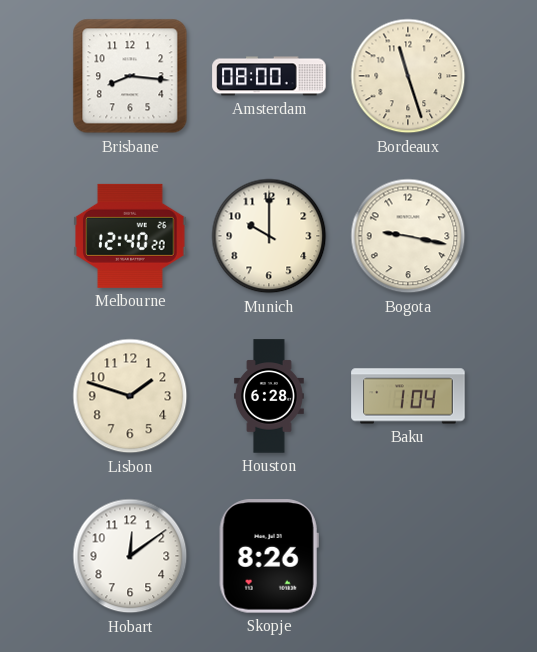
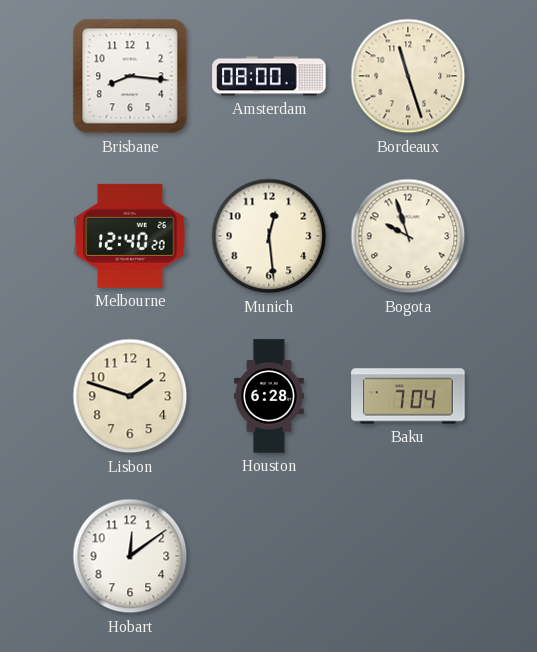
Munich: 10:00 -> 12:29 (269, 236)
Bogota: 9:17 -> 9:57 (408, 236)
Baku: 1:04 -> 7:04 (408, 396)
Skopje: 8:26 -> none (269, 556)
